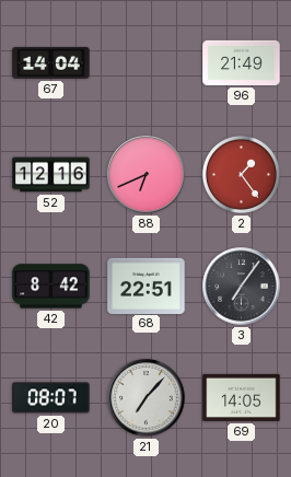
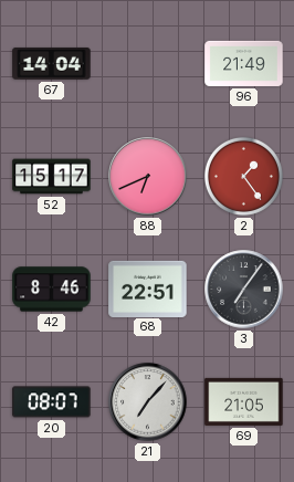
52: 12:16 -> 15:17 (52, 177)
42: 8:42 -> 8:46 (52, 290)
69: 14:05 -> 21:05 (244, 401)
